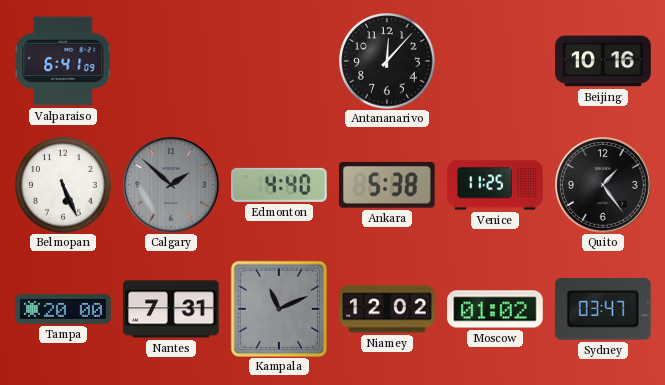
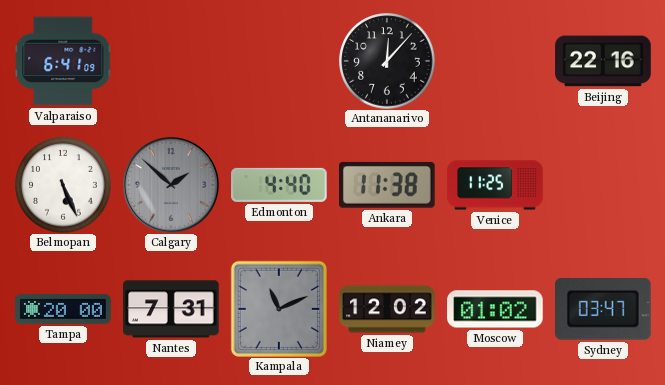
Beijing: 10:16 -> 22:16 (603, 61)
Ankara: 5:38 -> 11:38 (388, 185)
Quito: 1:24 -> none (604, 186)
